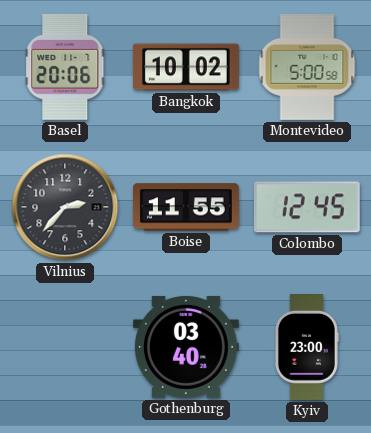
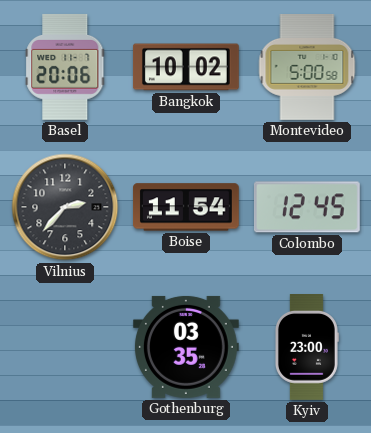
Boise: 11:55 -> 11:54 (187, 207)
Gothenburg: 03:40 -> 03:35 (186, 347)
